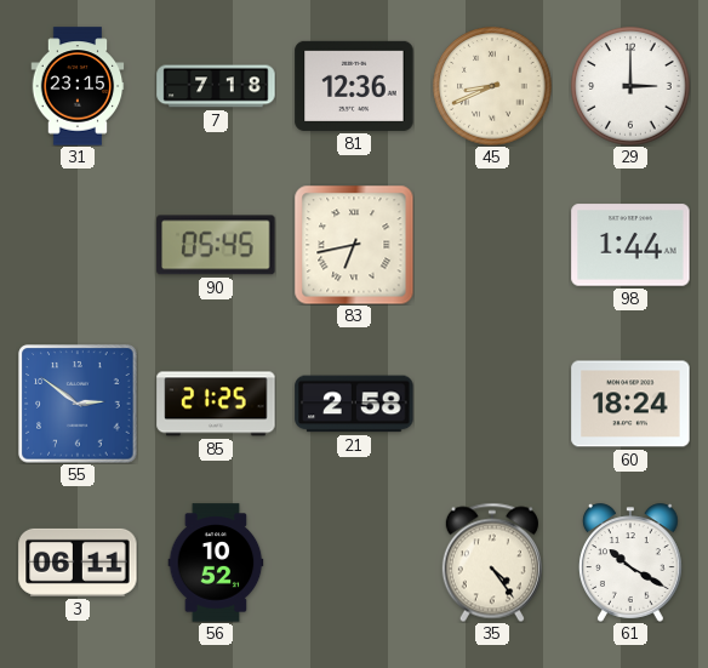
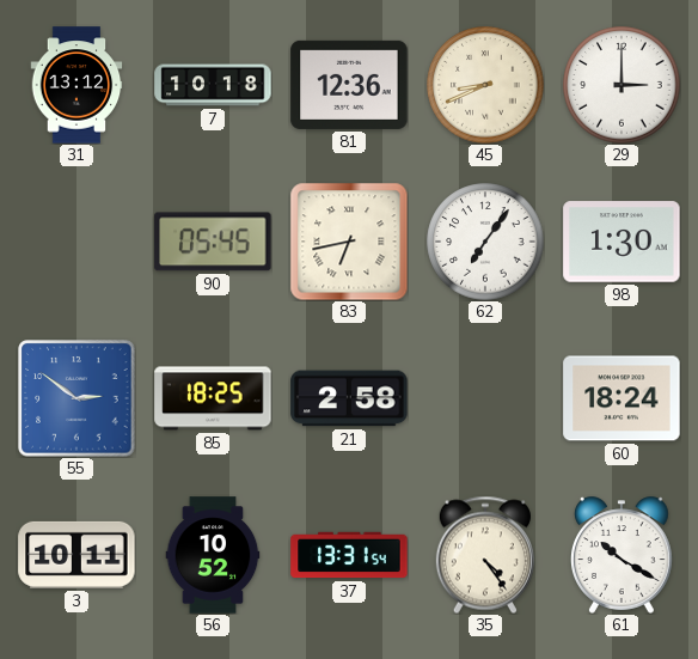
31: 23:15 -> 13:12 (76, 85)
7: 7:18 -> 10:18 (213, 85)
62: none -> 7:06 (485, 242)
98: 1:44 -> 1:30 (622, 242)
85: 21:25 -> 18:25 (213, 398)
3: 06:11 -> 10:11 (76, 555)
37: none -> 13:31 (349, 555)
